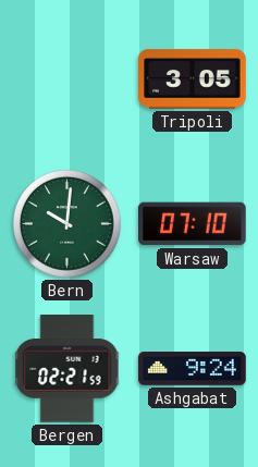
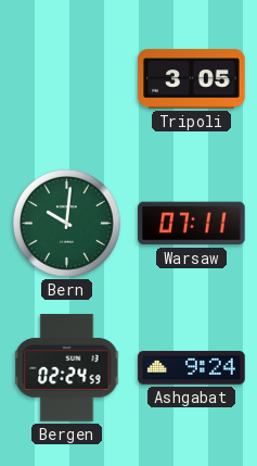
Warsaw: 07:10 -> 07:11 (192, 224)
Bergen: 02:21 -> 02:24 (67, 368)
